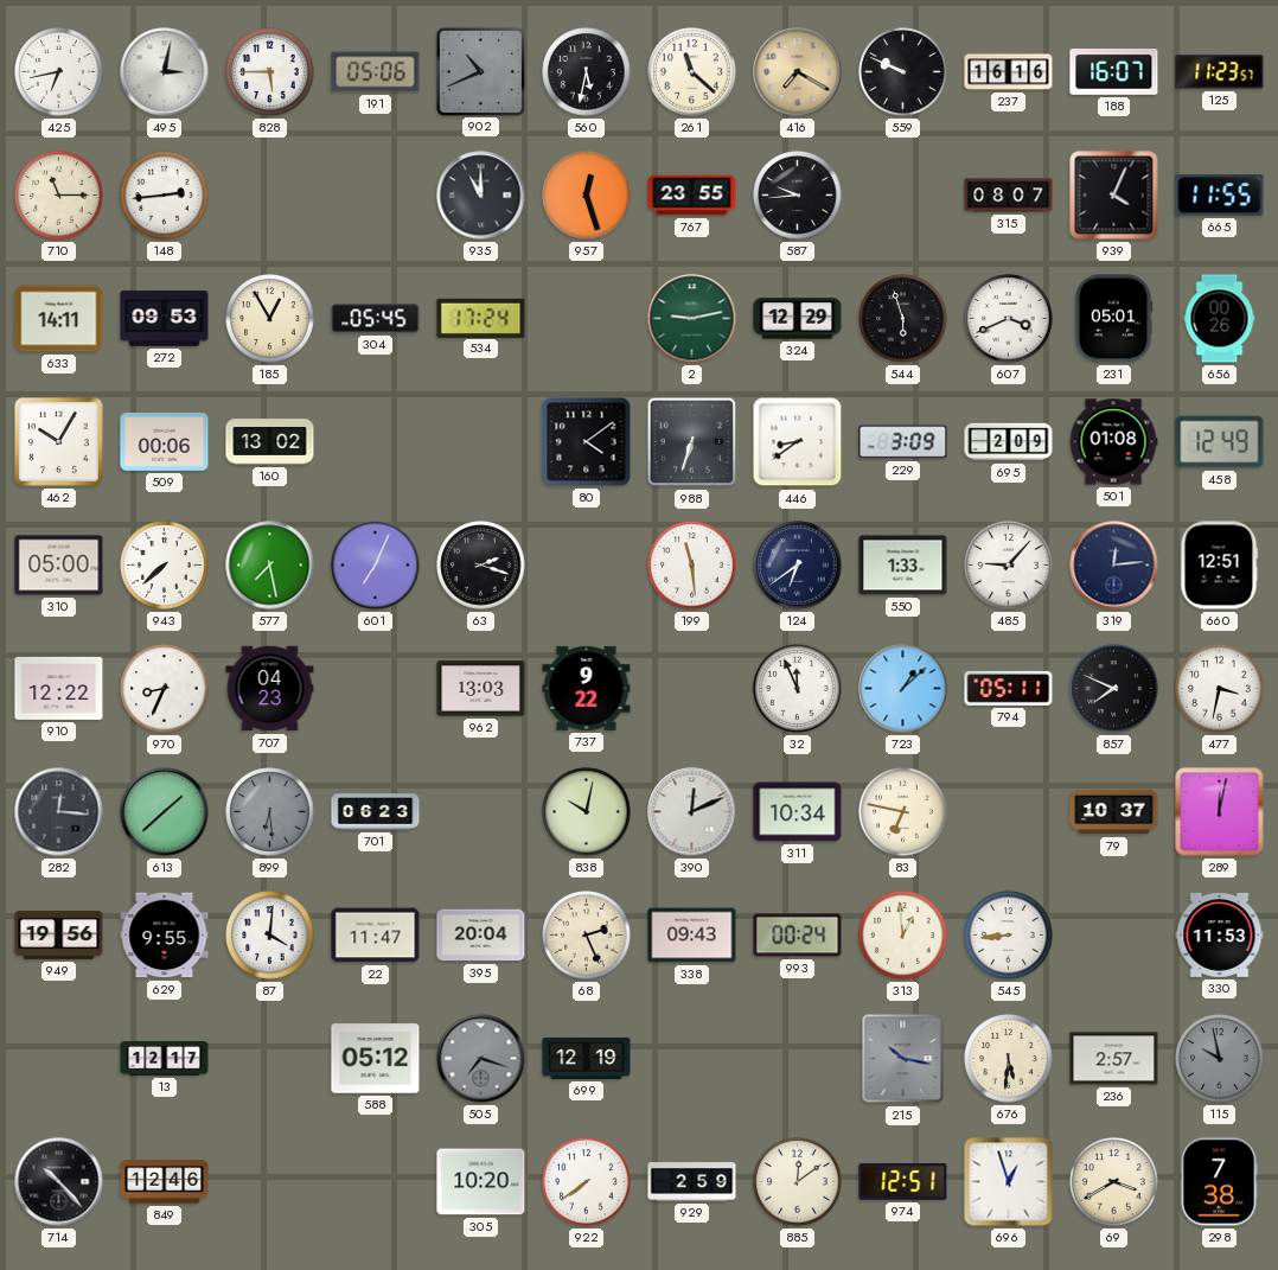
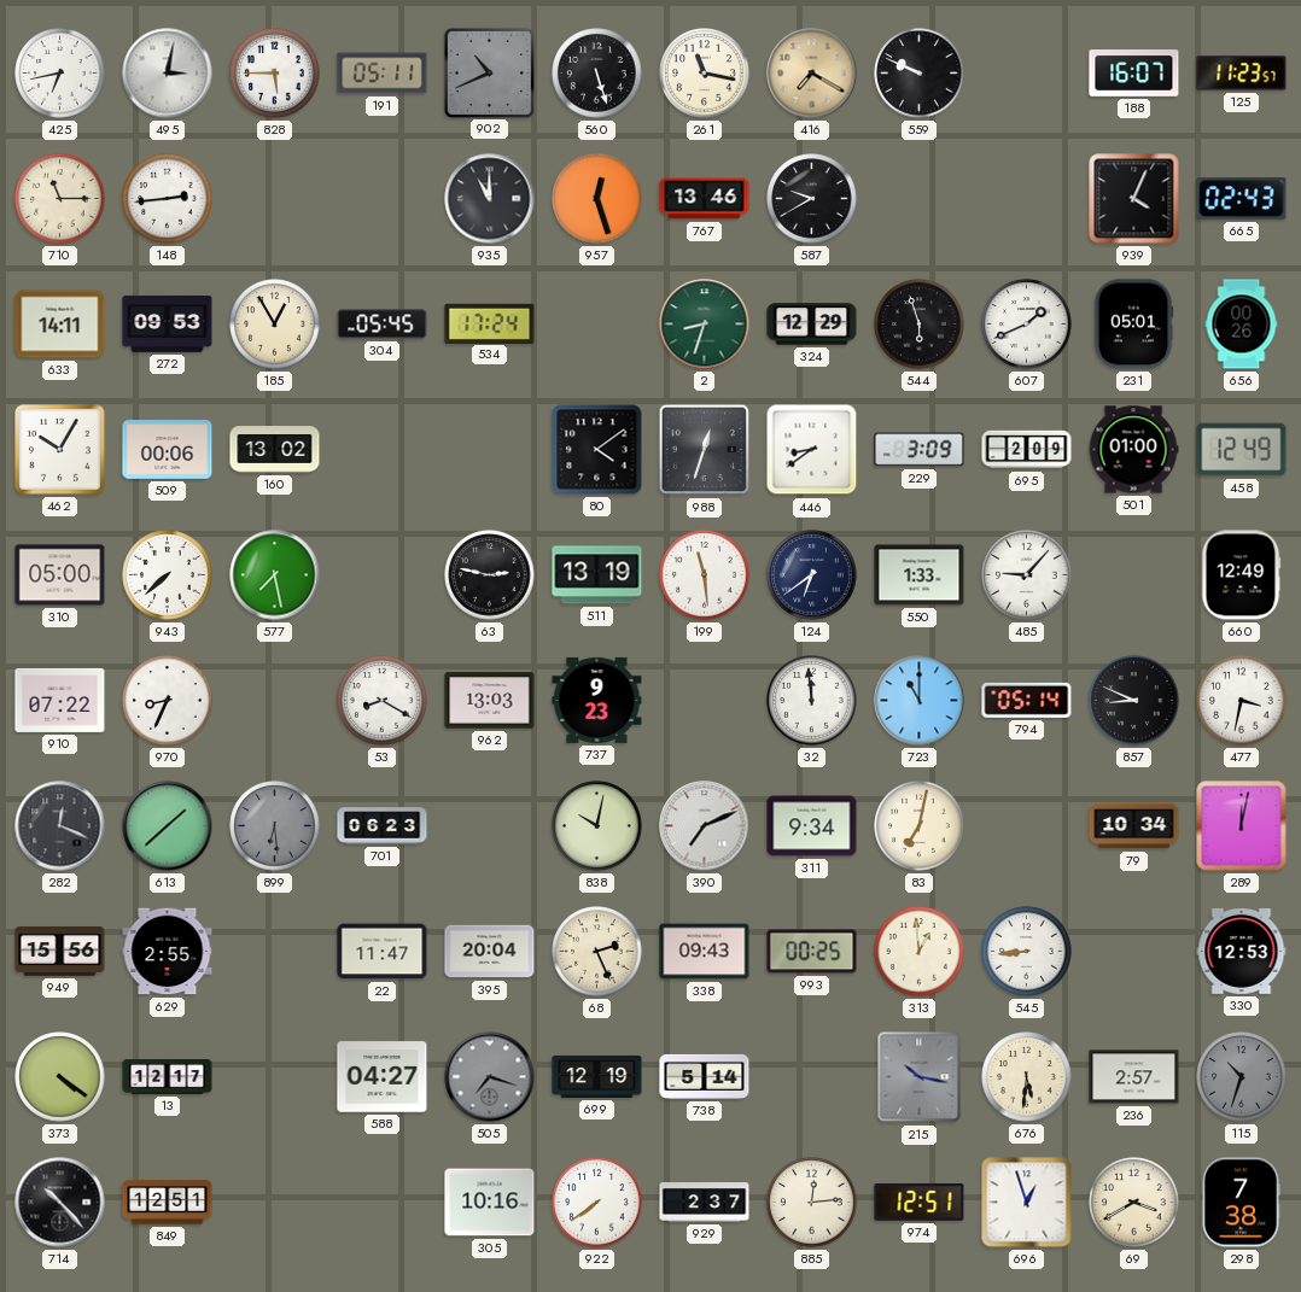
191: 05:06 -> 05:11 (383, 74)
560: 5:32 -> 5:27 (597, 74)
261: 11:22 -> 11:17 (705, 74)
237: 16:16 -> none (1009, 72)
767: 23:55 -> 13:46 (705, 199)
587: 9:44 -> 9:40 (812, 199)
315: 08:07 -> none (1009, 196)
665: 11:55 -> 02:43 (1242, 199)
2: 9:13 -> 8:33 (705, 325)
607: 3:41 -> 1:41 (1027, 325)
988: 6:33 -> 12:33 (705, 450)
501: 01:08 -> 01:00 (1133, 450)
601: 7:04 -> none (376, 566)
63: 2:18 -> 2:47 (490, 575)
511: none -> 13:19 (597, 575)
319: 12:14 -> none (1114, 566)
660: 12:51 -> 12:49 (1241, 575)
910: 12:22 -> 07:22 (60, 700)
707: 04:23 -> none (270, 689)
53: none -> 8:20 (383, 701)
737: 9:22 -> 9:23 (597, 700)
32: 11:56 -> 11:59 (812, 701)
723: 1:08 -> 11:00 (920, 701)
794: 05:11 -> 05:14 (1027, 700)
857: 7:49 -> 8:49 (1134, 701)
282: 12:16 -> 12:19 (60, 826)
390: 12:11 -> 7:11 (705, 826)
311: 10:34 -> 9:34 (812, 826)
83: 6:47 -> 7:02 (920, 826)
79: 10:37 -> 10:34 (1134, 826)
949: 19:56 -> 15:56 (60, 952)
629: 9:55 -> 2:55 (168, 952)
87: 4:01 -> none (270, 936)
993: 00:24 -> 00:25 (812, 952)
330: 11:53 -> 12:53 (1242, 951)
373: none -> 4:21 (60, 1077)
588: 05:12 -> 04:27 (383, 1077)
738: none -> 5:14 (705, 1076)
115: 9:58 -> 10:33 (1242, 1077)
849: 12:46 -> 12:51 (168, 1203)
305: 10:20 -> 10:16 (490, 1203)
929: 2:59 -> 2:37 (705, 1203)
885: 12:09 -> 12:14 (812, 1203)
